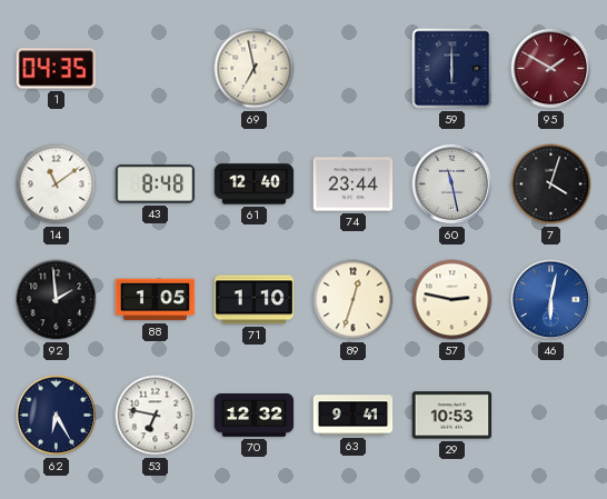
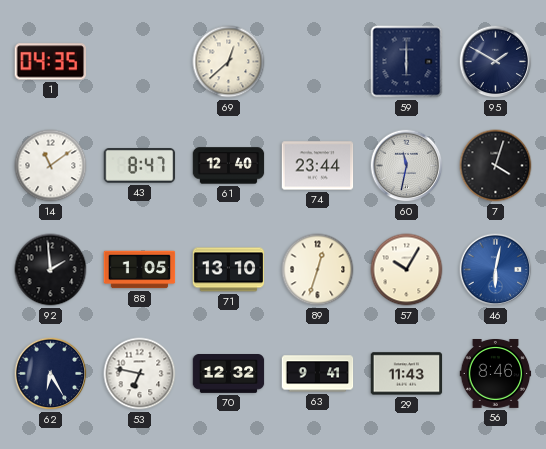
69: 6:58 -> 12:38 (229, 62)
95 dial: burgundy -> navy (496, 62)
43: 8:48 -> 8:47 (140, 166)
60: 11:28 -> 11:32 (407, 166)
71: 1:10 -> 13:10 (229, 270)
57: 2:47 -> 10:05 (407, 270)
29: 10:53 -> 11:43 (407, 374)
56: none -> 8:46 (496, 374)
